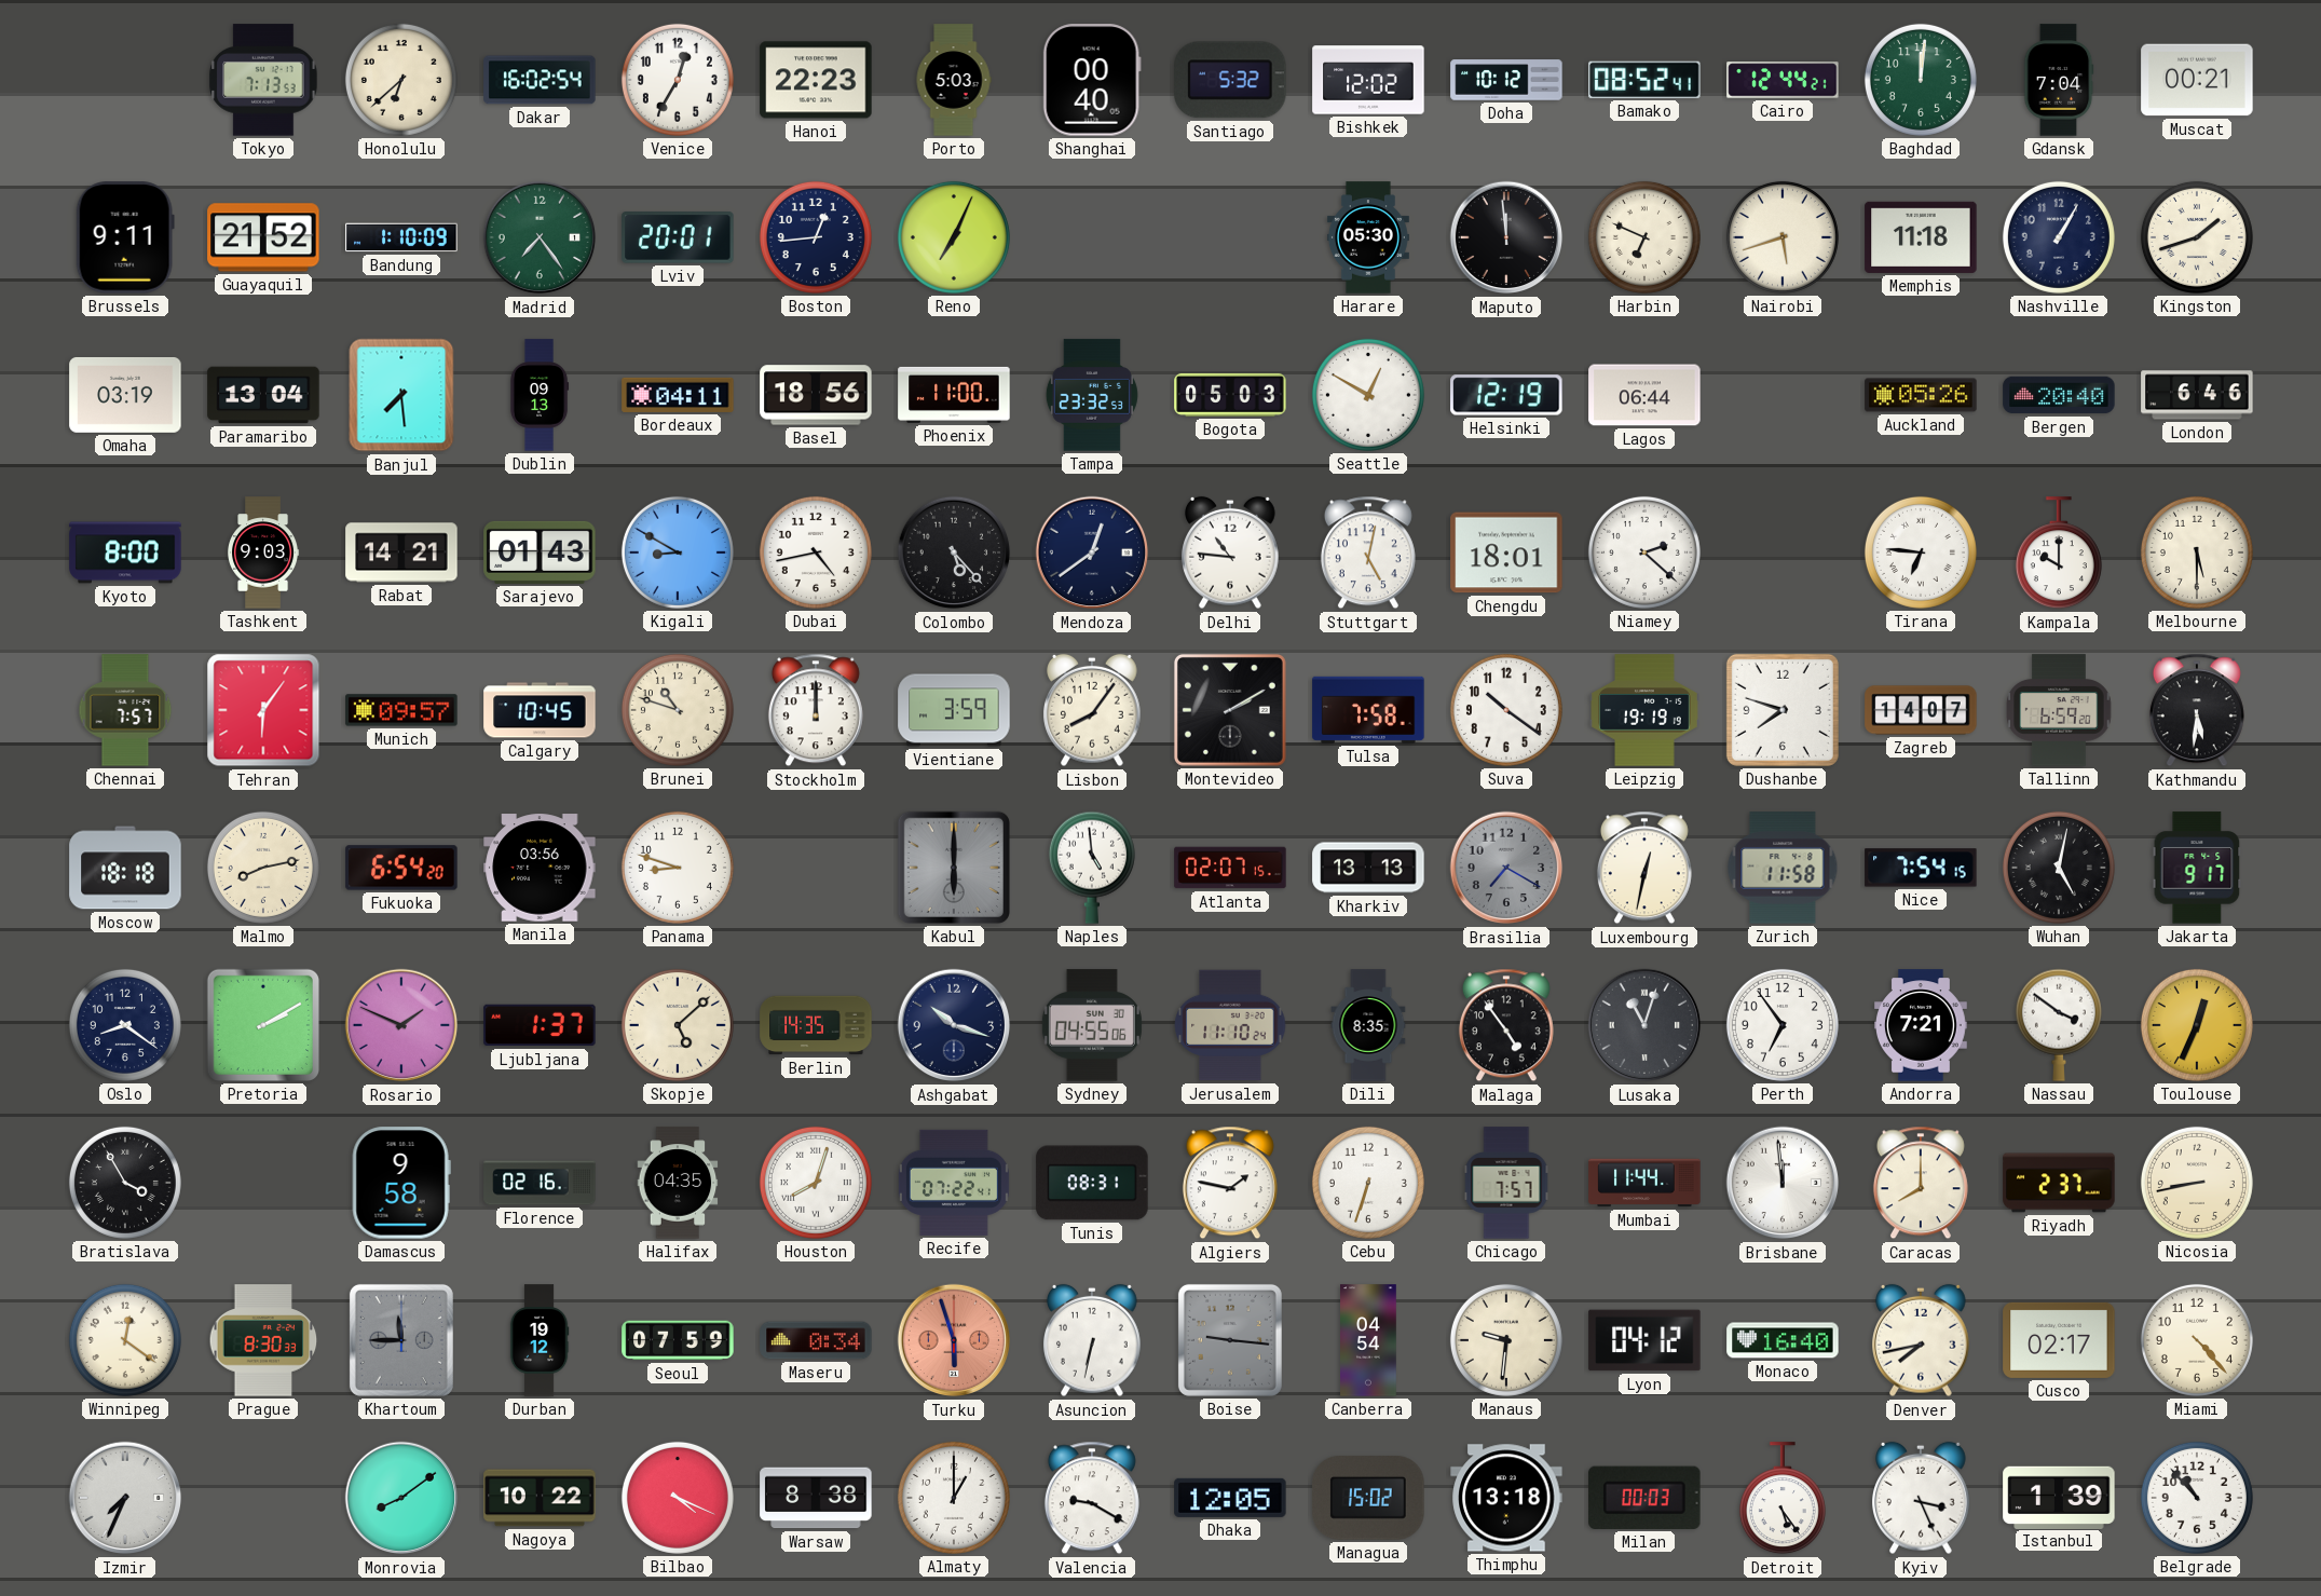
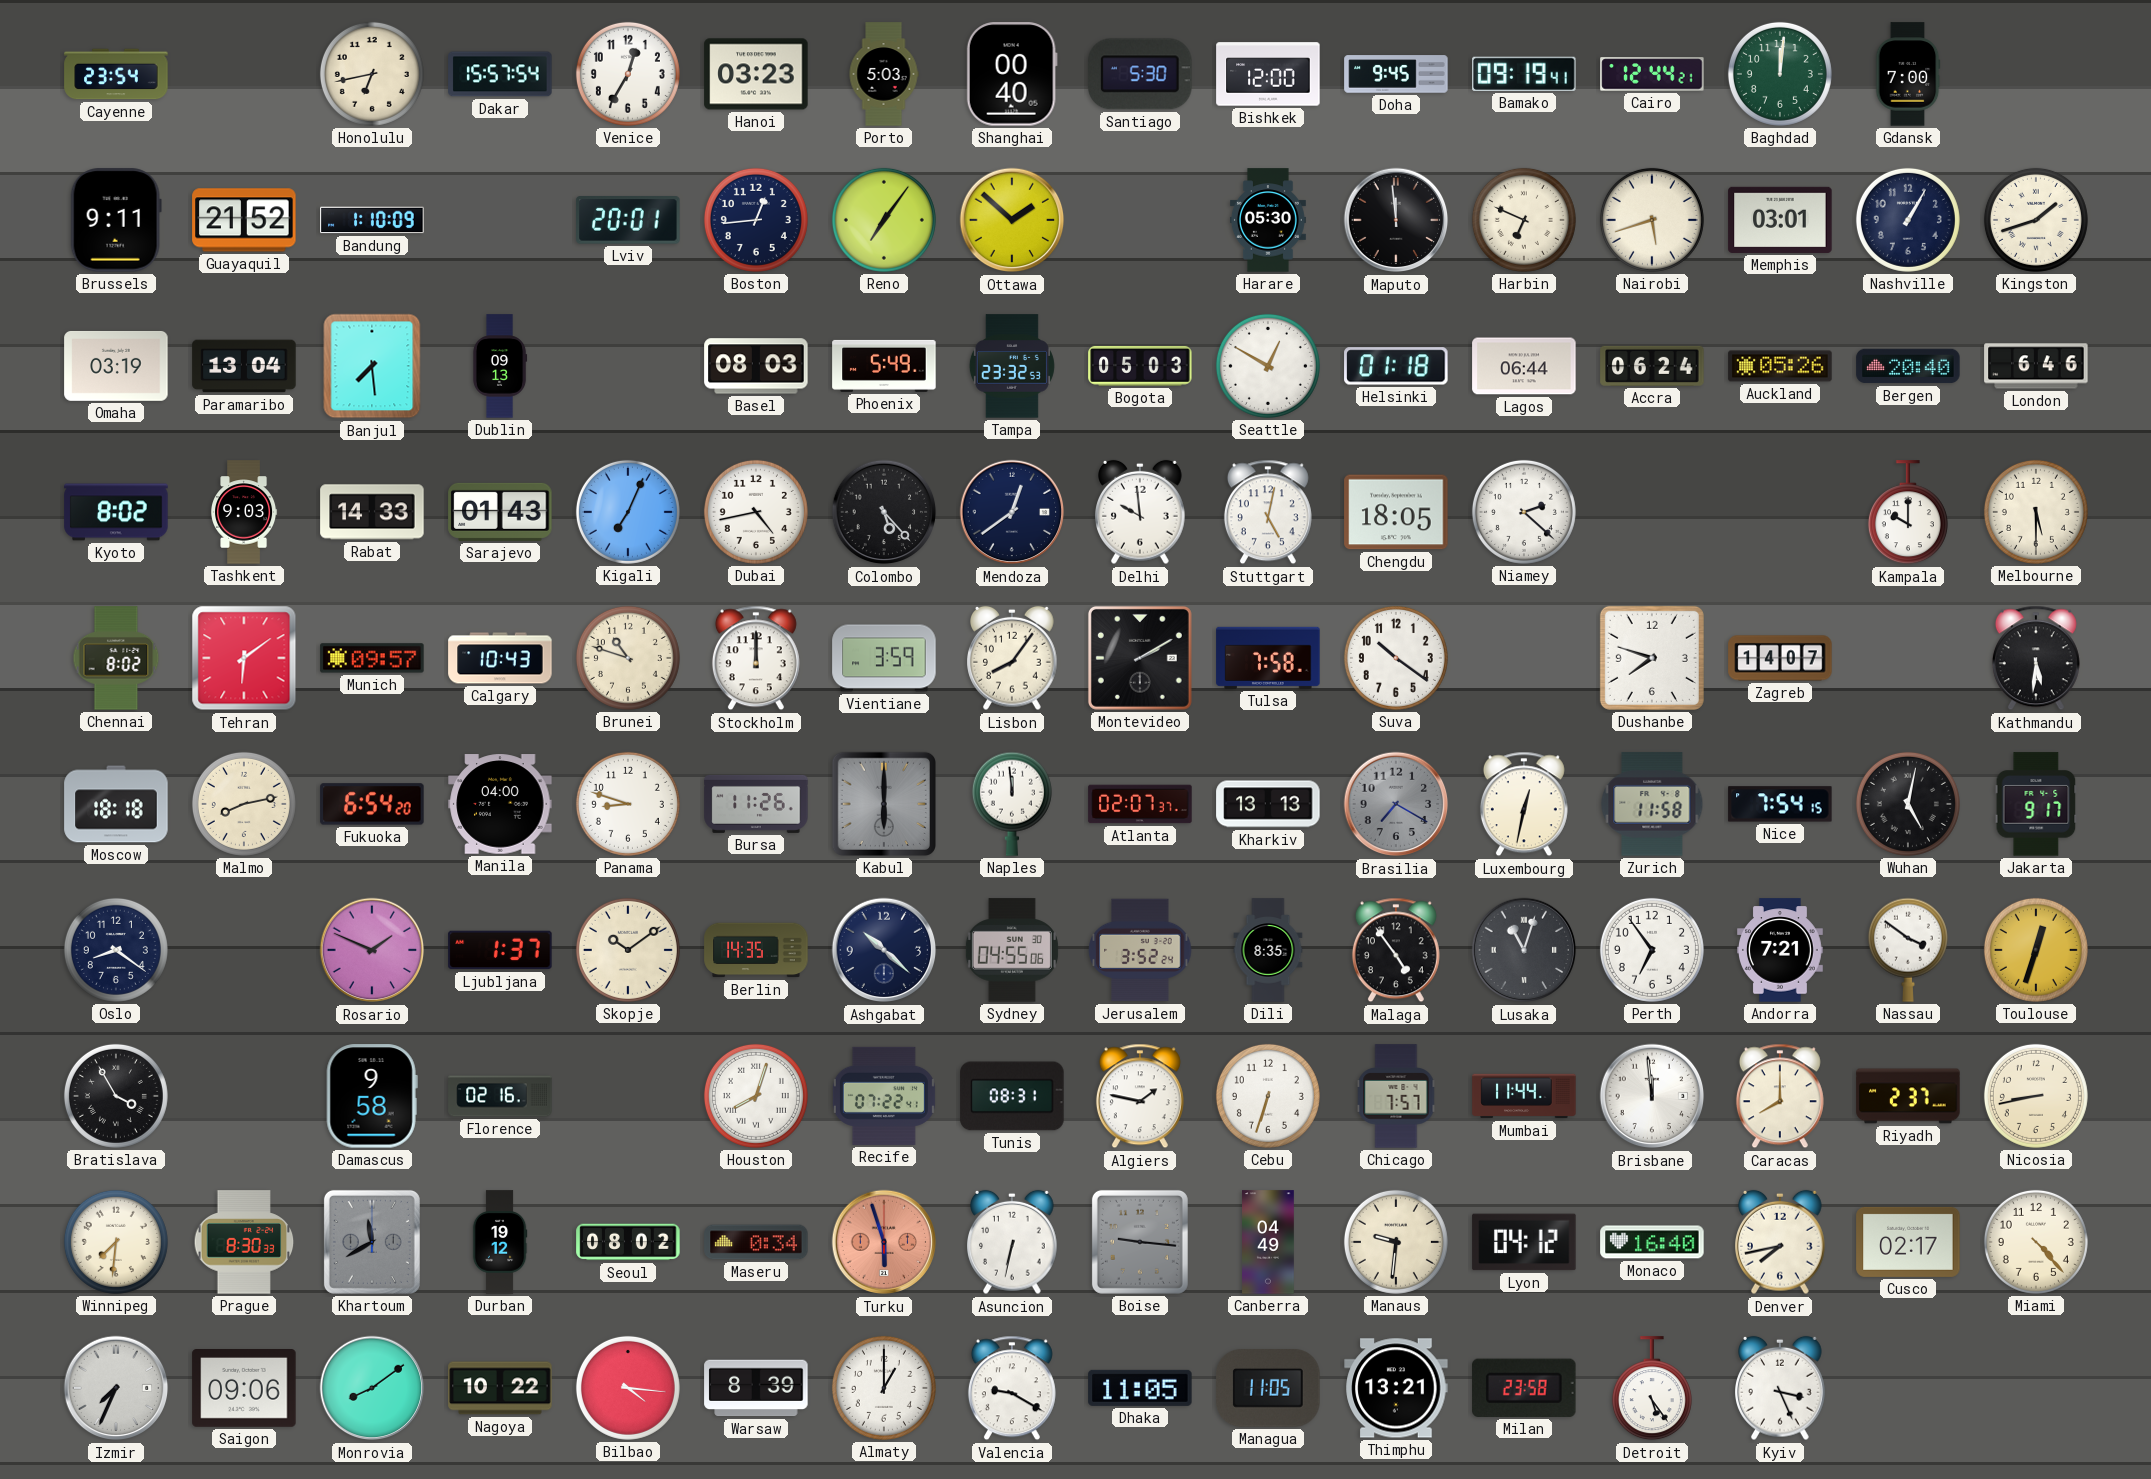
Cayenne: none -> 23:54 (116, 74)
Tokyo: 7:13 -> none (263, 80)
Honolulu: 6:38 -> 6:43 (372, 74)
Dakar: 16:02 -> 15:57 (500, 74)
Hanoi: 22:23 -> 03:23 (756, 74)
Santiago: 5:32 -> 5:30 (1140, 74)
Bishkek: 12:02 -> 12:00 (1268, 74)
Doha: 10:12 -> 9:45 (1396, 74)
Bamako: 08:52 -> 09:19 (1524, 74)
Gdansk: 7:04 -> 7:00 (1908, 74)
Muscat: 00:21 -> none (2197, 80)
Madrid: 7:24 -> none (540, 237)
Reno: 7:04 -> 7:06 (884, 220)
Ottawa: none -> 1:52 (1012, 220)
Memphis: 11:18 -> 03:01 (1780, 220)
Bordeaux: 04:11 -> none (678, 395)
Basel: 18:56 -> 08:03 (756, 366)
Phoenix: 11:00 -> 5:49 (884, 366)
Helsinki: 12:19 -> 01:18 (1396, 366)
Accra: none -> 06:24 (1652, 366)
Kyoto: 8:00 -> 8:02 (116, 512)
Rabat: 14:21 -> 14:33 (372, 512)
Kigali: 8:50 -> 7:04 (628, 512)
Delhi: 10:46 -> 9:59 (1141, 512)
Chengdu: 18:01 -> 18:05 (1396, 512)
Tirana: 6:46 -> none (1921, 553)
Chennai: 7:57 -> 8:02 (116, 658)
Tehran: 6:06 -> 6:09 (244, 658)
Calgary: 10:45 -> 10:43 (500, 658)
Leipzig: 19:19 -> none (1644, 710)
Tallinn: 6:59 -> none (2059, 710)
Manila: 03:56 -> 04:00 (500, 804)
Bursa: none -> 11:26 (756, 804)
Naples: 4:59 -> 11:59 (1012, 804)
Atlanta: 02:07:15 -> 02:07:37 (1140, 804)
Pretoria: 2:10 -> none (263, 1025)
Skopje: 5:08 -> 10:09 (628, 950)
Ashgabat: 10:18 -> 10:22 (884, 950)
Jerusalem: 11:10 -> 3:52 (1140, 950)
Toulouse: 12:34 -> 12:33 (2036, 950)
Halifax: 04:35 -> none (678, 1183)
Winnipeg: 12:21 -> 7:31 (116, 1242)
Khartoum: 11:45 -> 11:40 (372, 1242)
Seoul: 07:59 -> 08:02 (628, 1242)
Canberra: 04:54 -> 04:49 (1268, 1242)
Saigon: none -> 09:06 (244, 1389)
Bilbao: 4:19 -> 4:16 (628, 1388)
Warsaw: 8:38 -> 8:39 (756, 1388)
Dhaka: 12:05 -> 11:05 (1140, 1388)
Managua: 15:02 -> 11:05 (1268, 1388)
Thimphu: 13:18 -> 13:21 (1396, 1388)
Milan: 00:03 -> 23:58 (1524, 1388)
Istanbul: 1:39 -> none (2059, 1497)
Belgrade: 10:53 -> none (2197, 1498)
